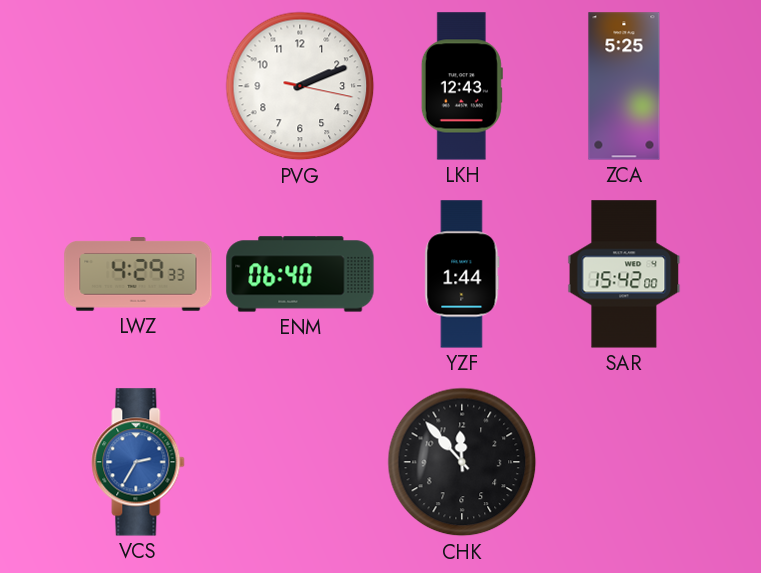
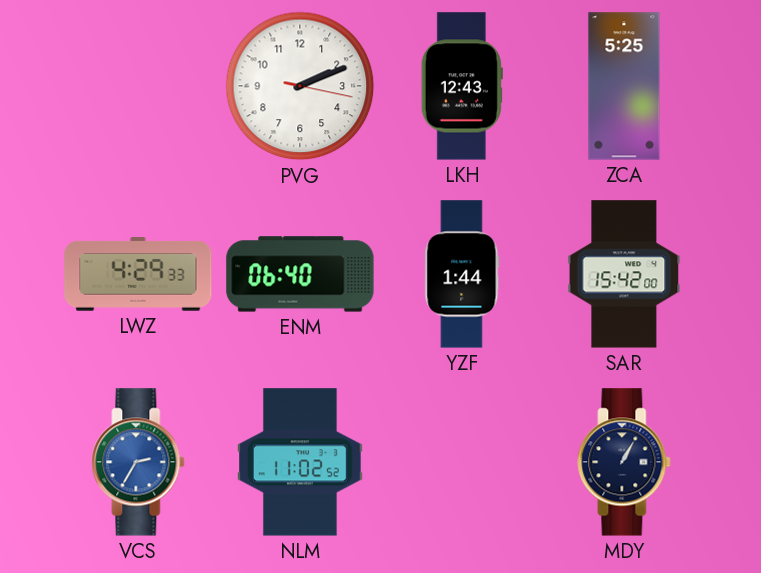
NLM: none -> 11:02 (301, 462)
CHK: 11:53 -> none (462, 462)
MDY: none -> 1:05 (624, 462)
